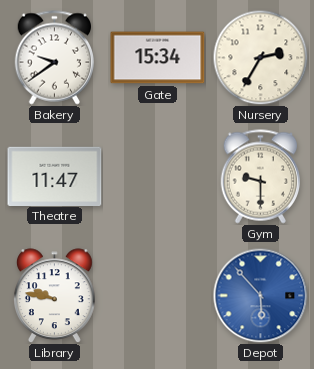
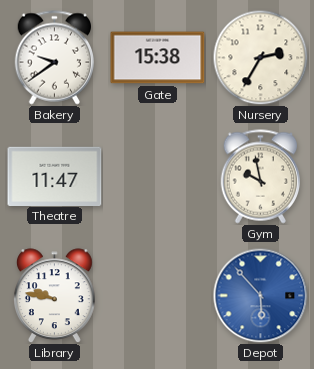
Gate: 15:34 -> 15:38 (158, 58)
Gym: 9:30 -> 9:58 (261, 177)
